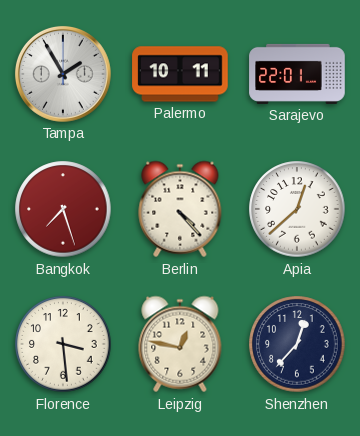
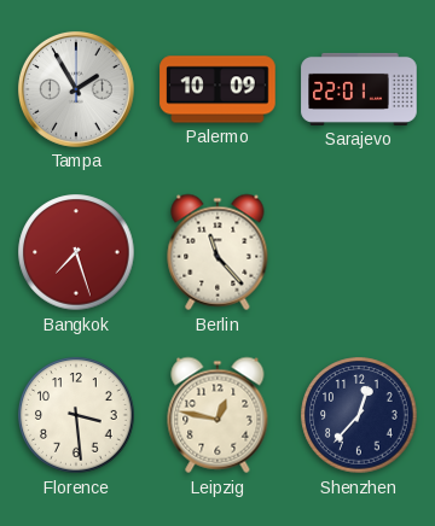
Palermo: 10:11 -> 10:09 (217, 89)
Berlin: 4:23 -> 11:23 (217, 252)
Apia: 12:38 -> none (297, 209)
